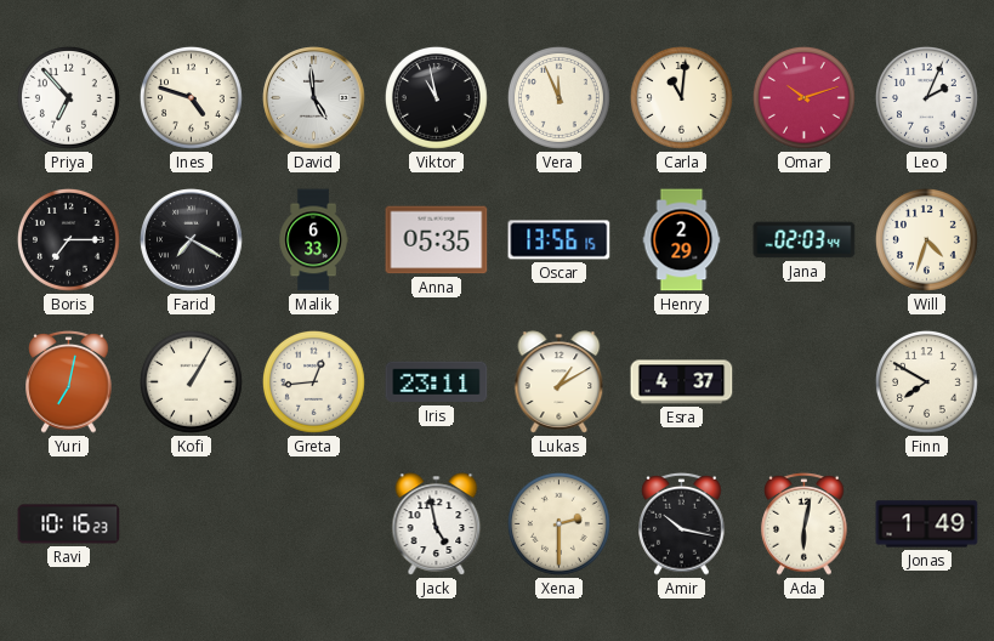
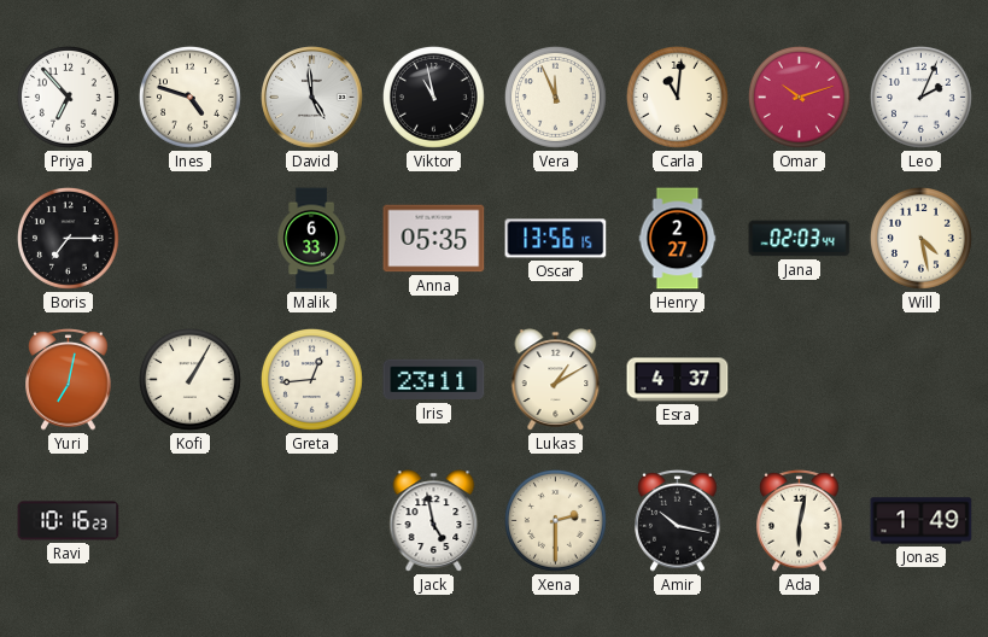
Farid: 7:20 -> none (192, 240)
Henry: 2:29 -> 2:27 (678, 239)
Will: 4:33 -> 4:28 (920, 238)
Finn: 7:50 -> none (926, 381)
